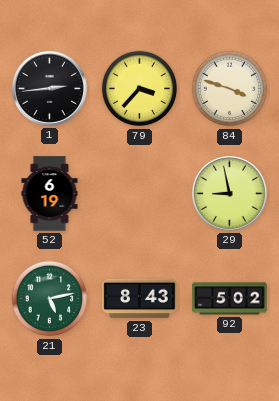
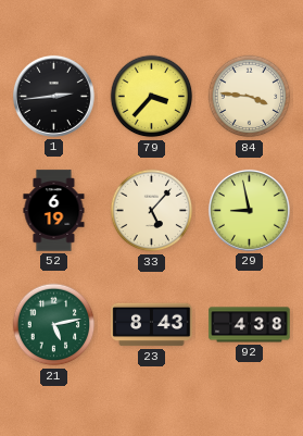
84: 3:48 -> 3:46 (250, 97)
33: none -> 5:07 (152, 211)
92: 5:02 -> 4:38 (250, 325)
